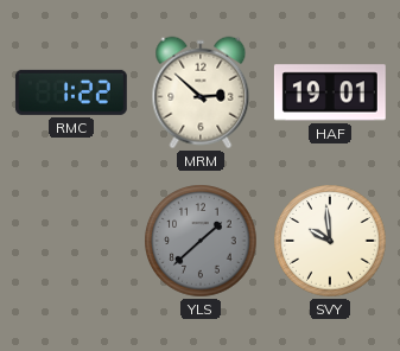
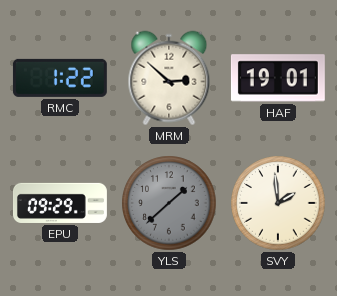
EPU: none -> 09:29 (61, 203)
SVY: 9:59 -> 1:59 (278, 203)
